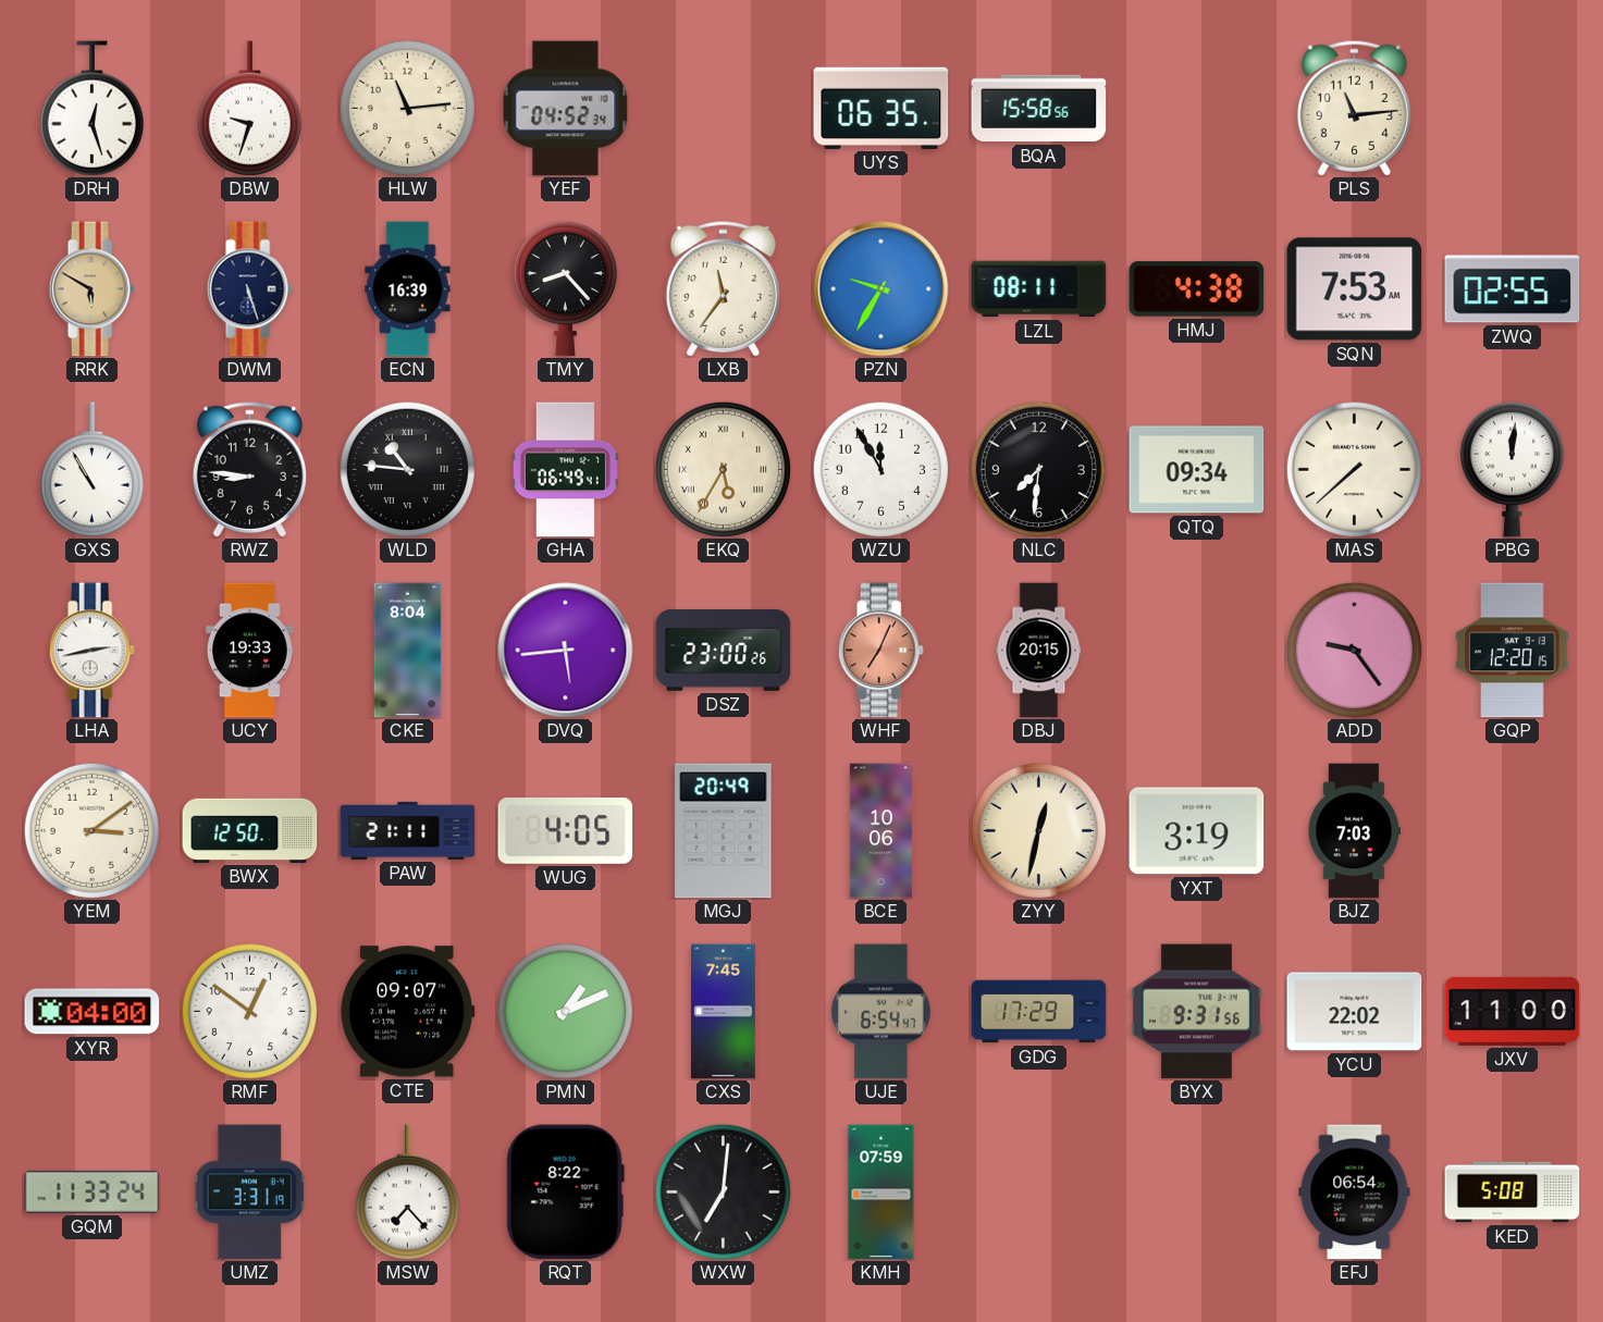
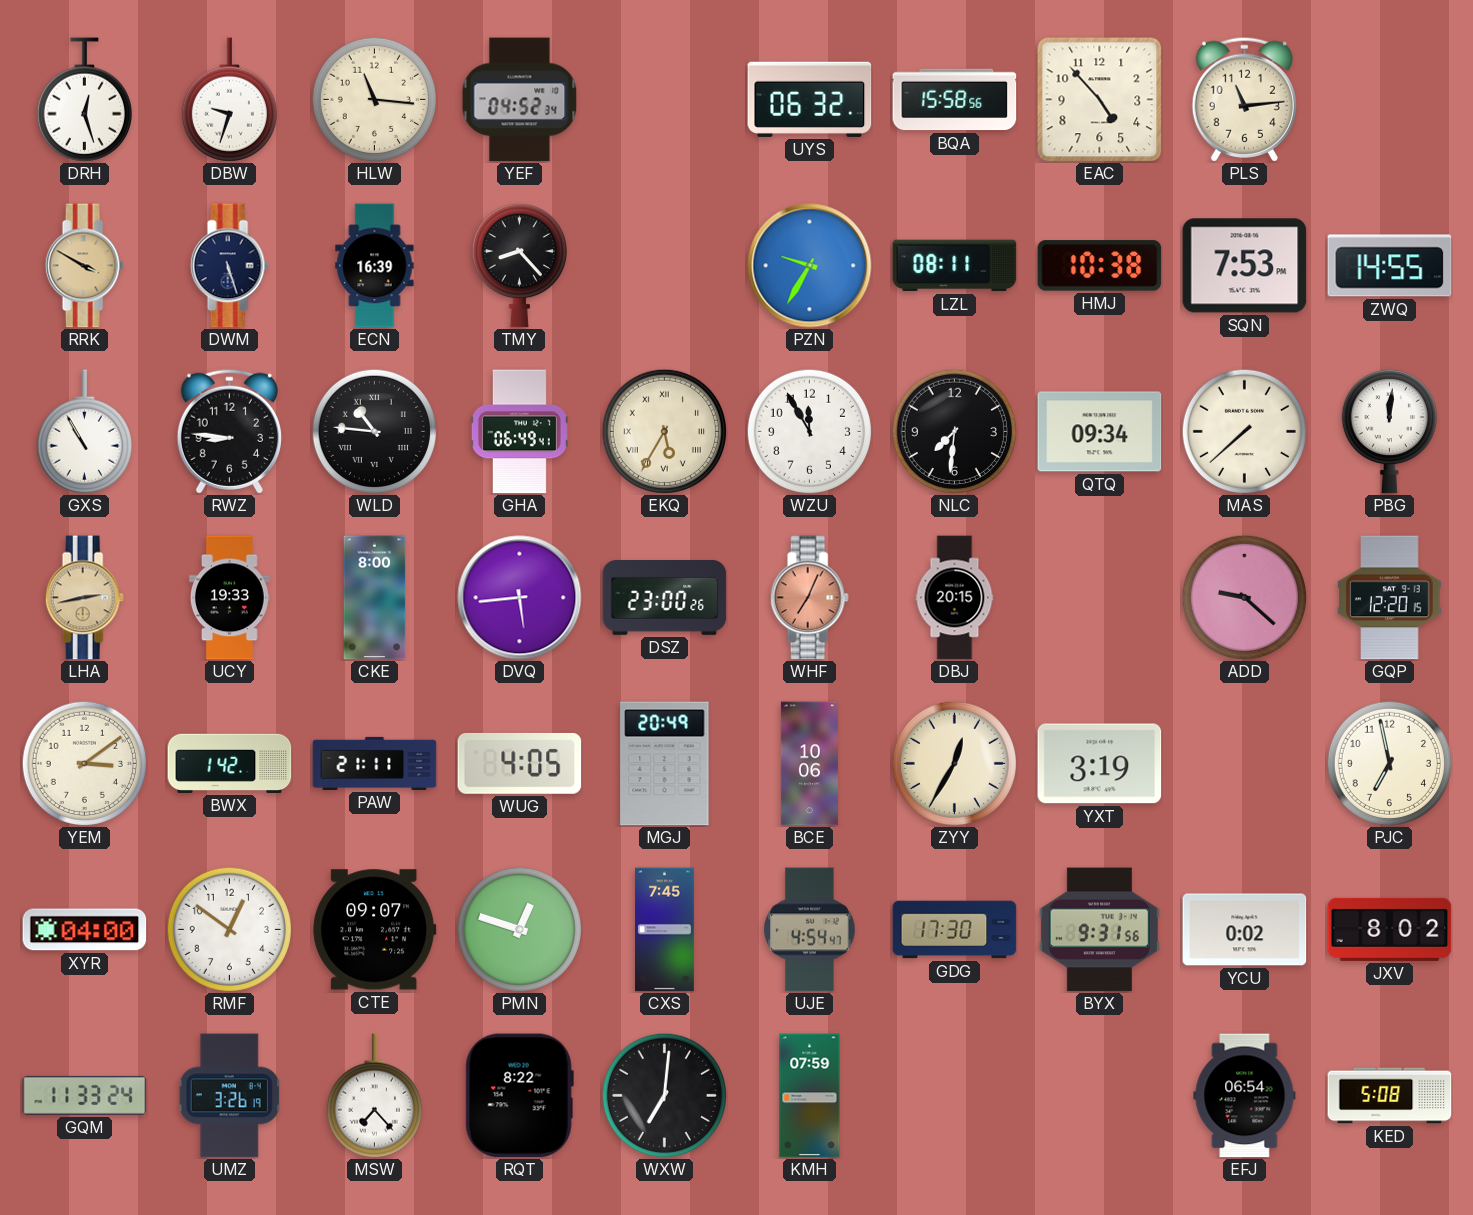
HLW: 11:14 -> 11:16 (374, 99)
UYS: 06:35 -> 06:32 (810, 99)
EAC: none -> 4:53 (1100, 100)
RRK: 5:50 -> 3:50 (84, 266)
LXB: 11:36 -> none (723, 288)
HMJ: 4:38 -> 10:38 (1100, 266)
SQN: 7:53 AM -> 7:53 PM (1245, 266)
ZWQ: 02:55 -> 14:55 (1390, 266)
LHA dial: white -> champagne (84, 598)
CKE: 8:04 -> 8:00 (375, 598)
ADD: 9:24 -> 9:22 (1244, 597)
BWX: 12:50 -> 1:42 (230, 763)
ZYY: 12:32 -> 12:35 (954, 763)
BJZ: 7:03 -> none (1354, 831)
PJC: none -> 6:58 (1389, 763)
PMN: 1:11 -> 12:48 (519, 929)
UJE: 6:54 -> 4:54 (810, 930)
GDG: 17:29 -> 17:30 (955, 930)
YCU: 22:02 -> 0:02 (1245, 930)
JXV: 11:00 -> 8:02 (1390, 929)
UMZ: 3:31 -> 3:26 (230, 1096)
